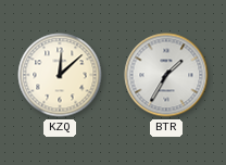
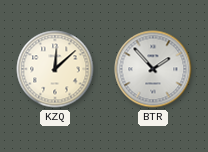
BTR: 1:35 -> 1:53 (153, 69)
